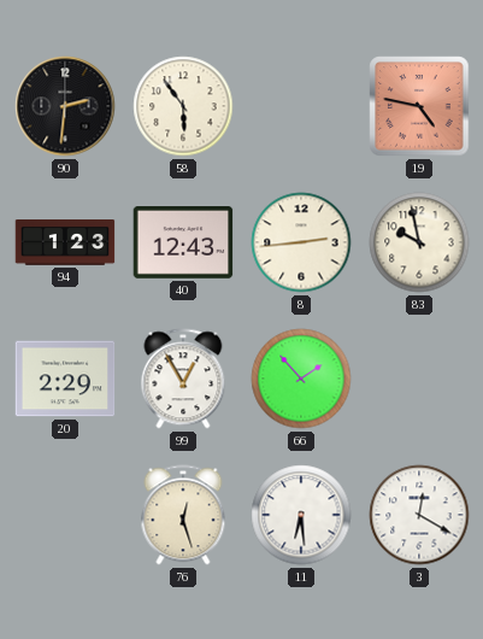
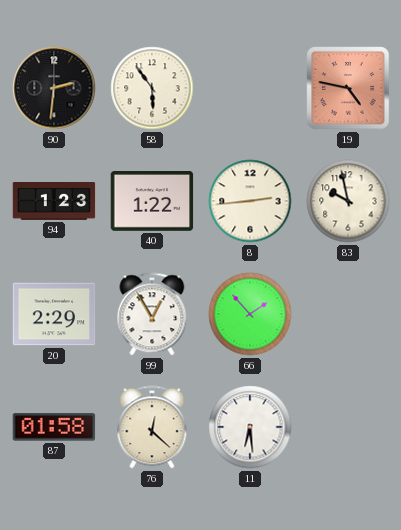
40: 12:43 -> 1:22 (152, 202)
87: none -> 01:58 (54, 427)
76: 12:27 -> 12:22 (152, 427)
3: 12:20 -> none (419, 515)
